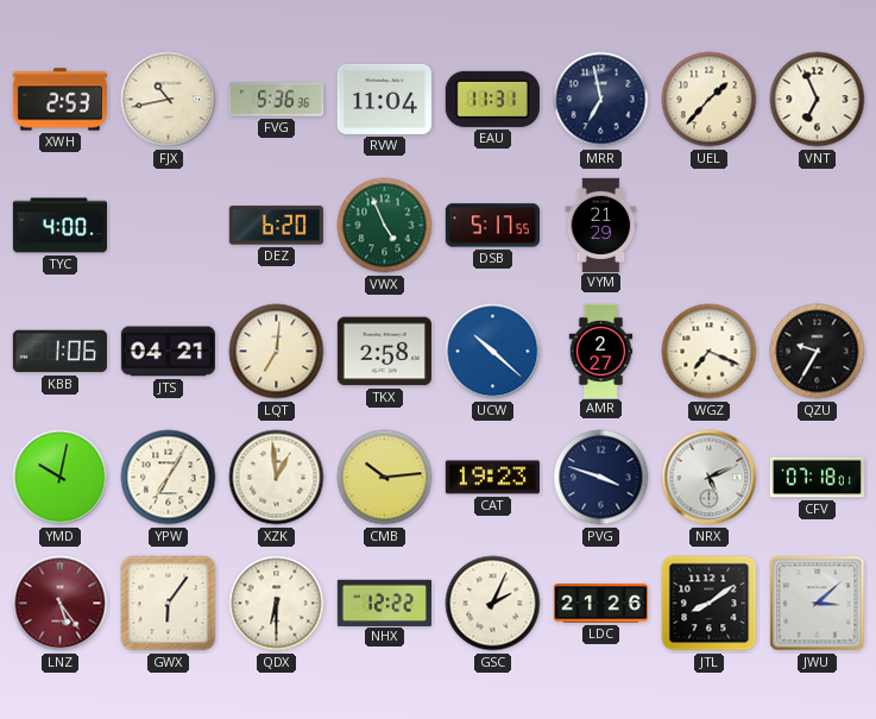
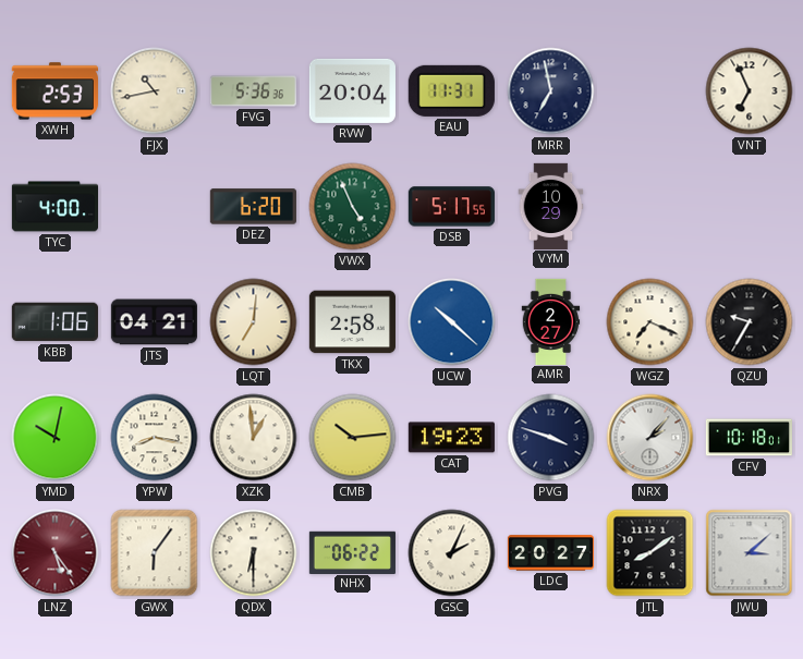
RVW: 11:04 -> 20:04 (352, 90)
UEL: 1:37 -> none (710, 100)
VYM: 21:29 -> 10:29 (551, 206)
YPW: 7:05 -> 8:17 (155, 438)
NRX: 5:11 -> 2:07 (650, 438)
CFV: 07:18 -> 10:18 (749, 438)
NHX: 12:22 -> 06:22 (352, 552)
LDC: 21:26 -> 20:27 (550, 553)
